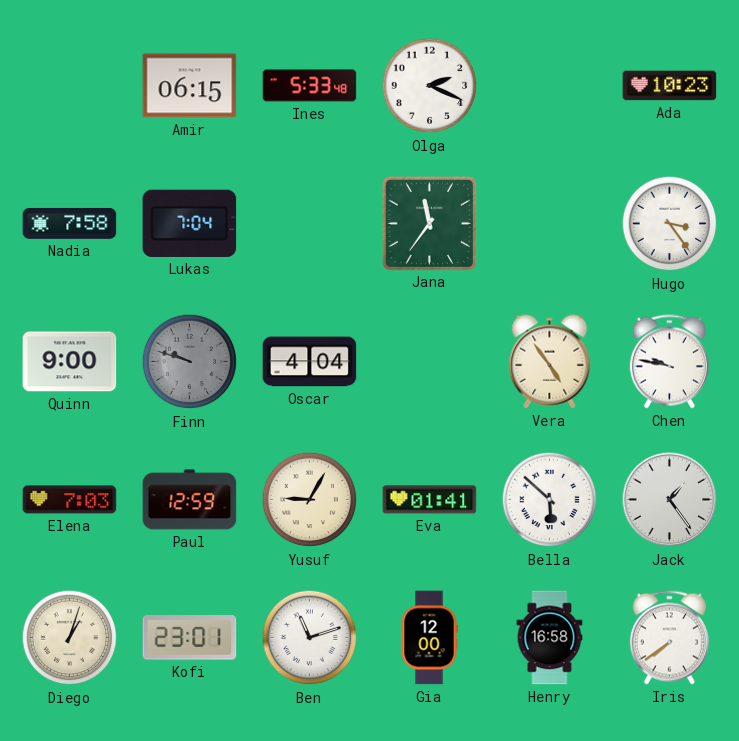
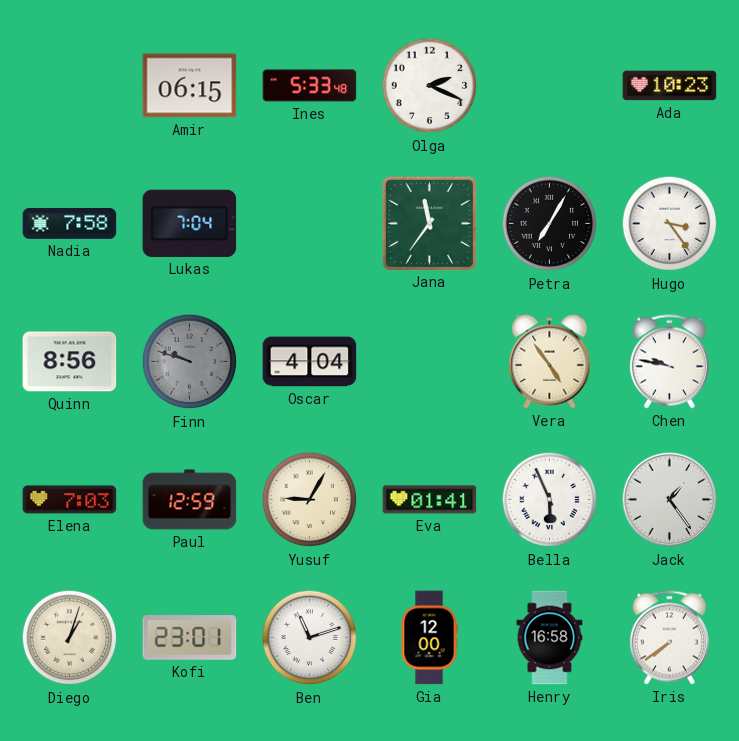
Petra: none -> 7:05 (550, 224)
Quinn: 9:00 -> 8:56 (70, 362)
Bella: 5:52 -> 5:56 (550, 500)
